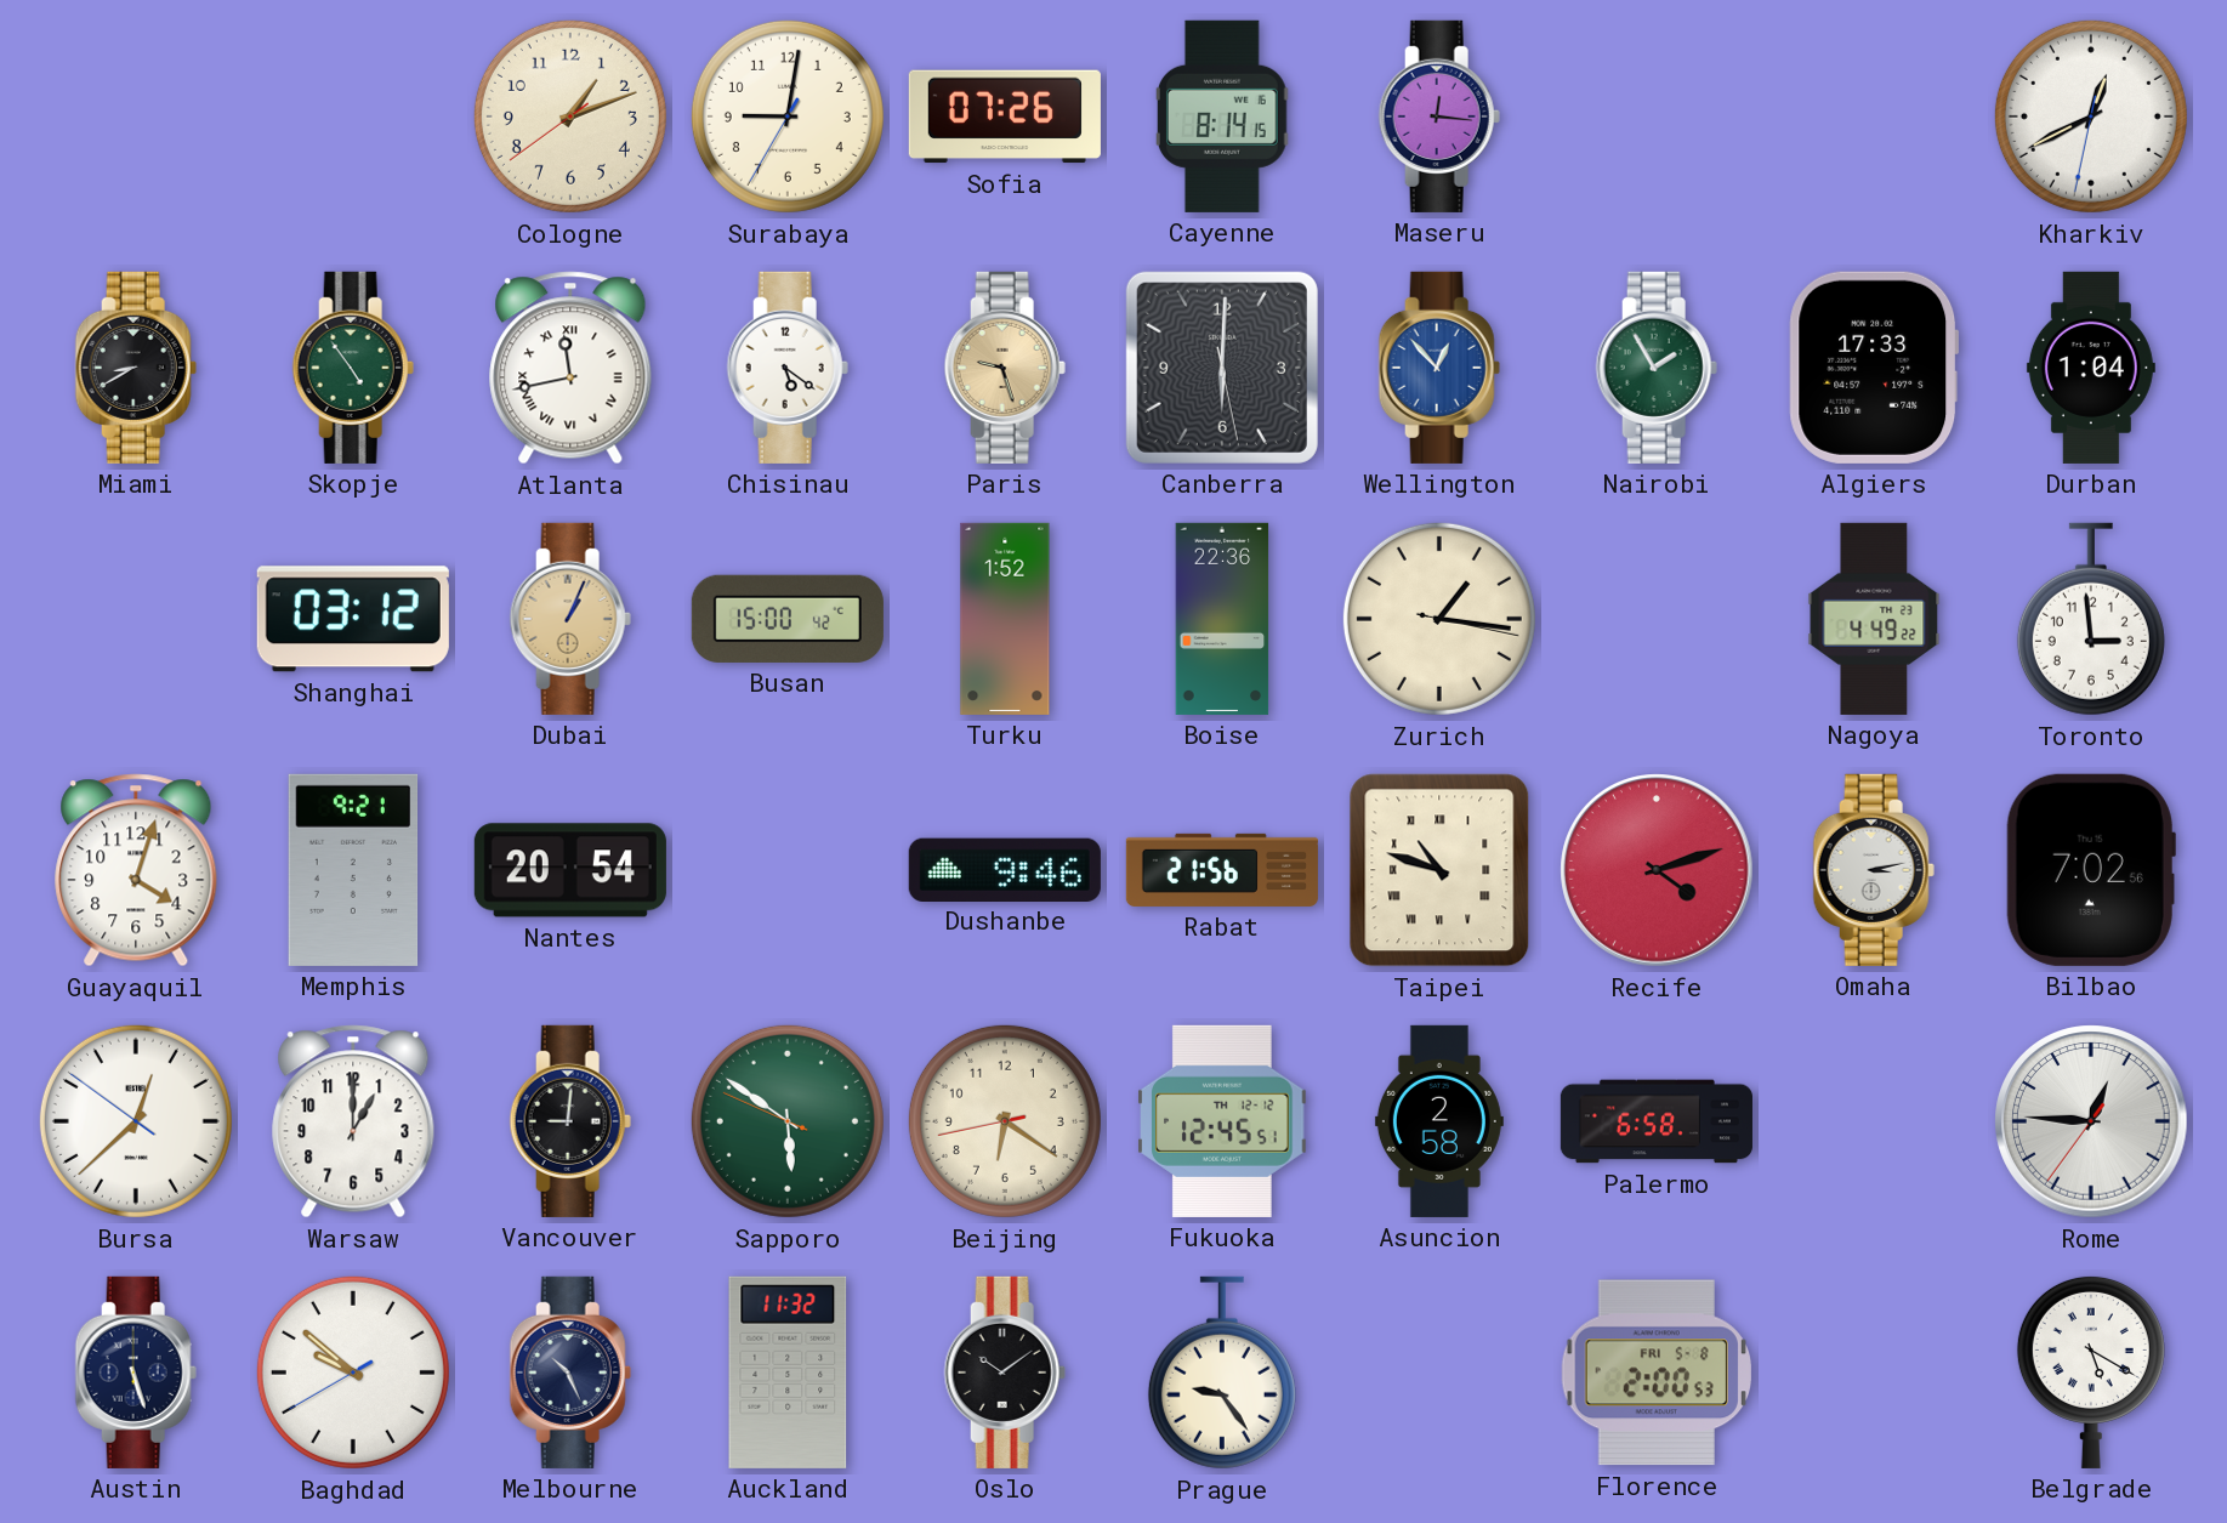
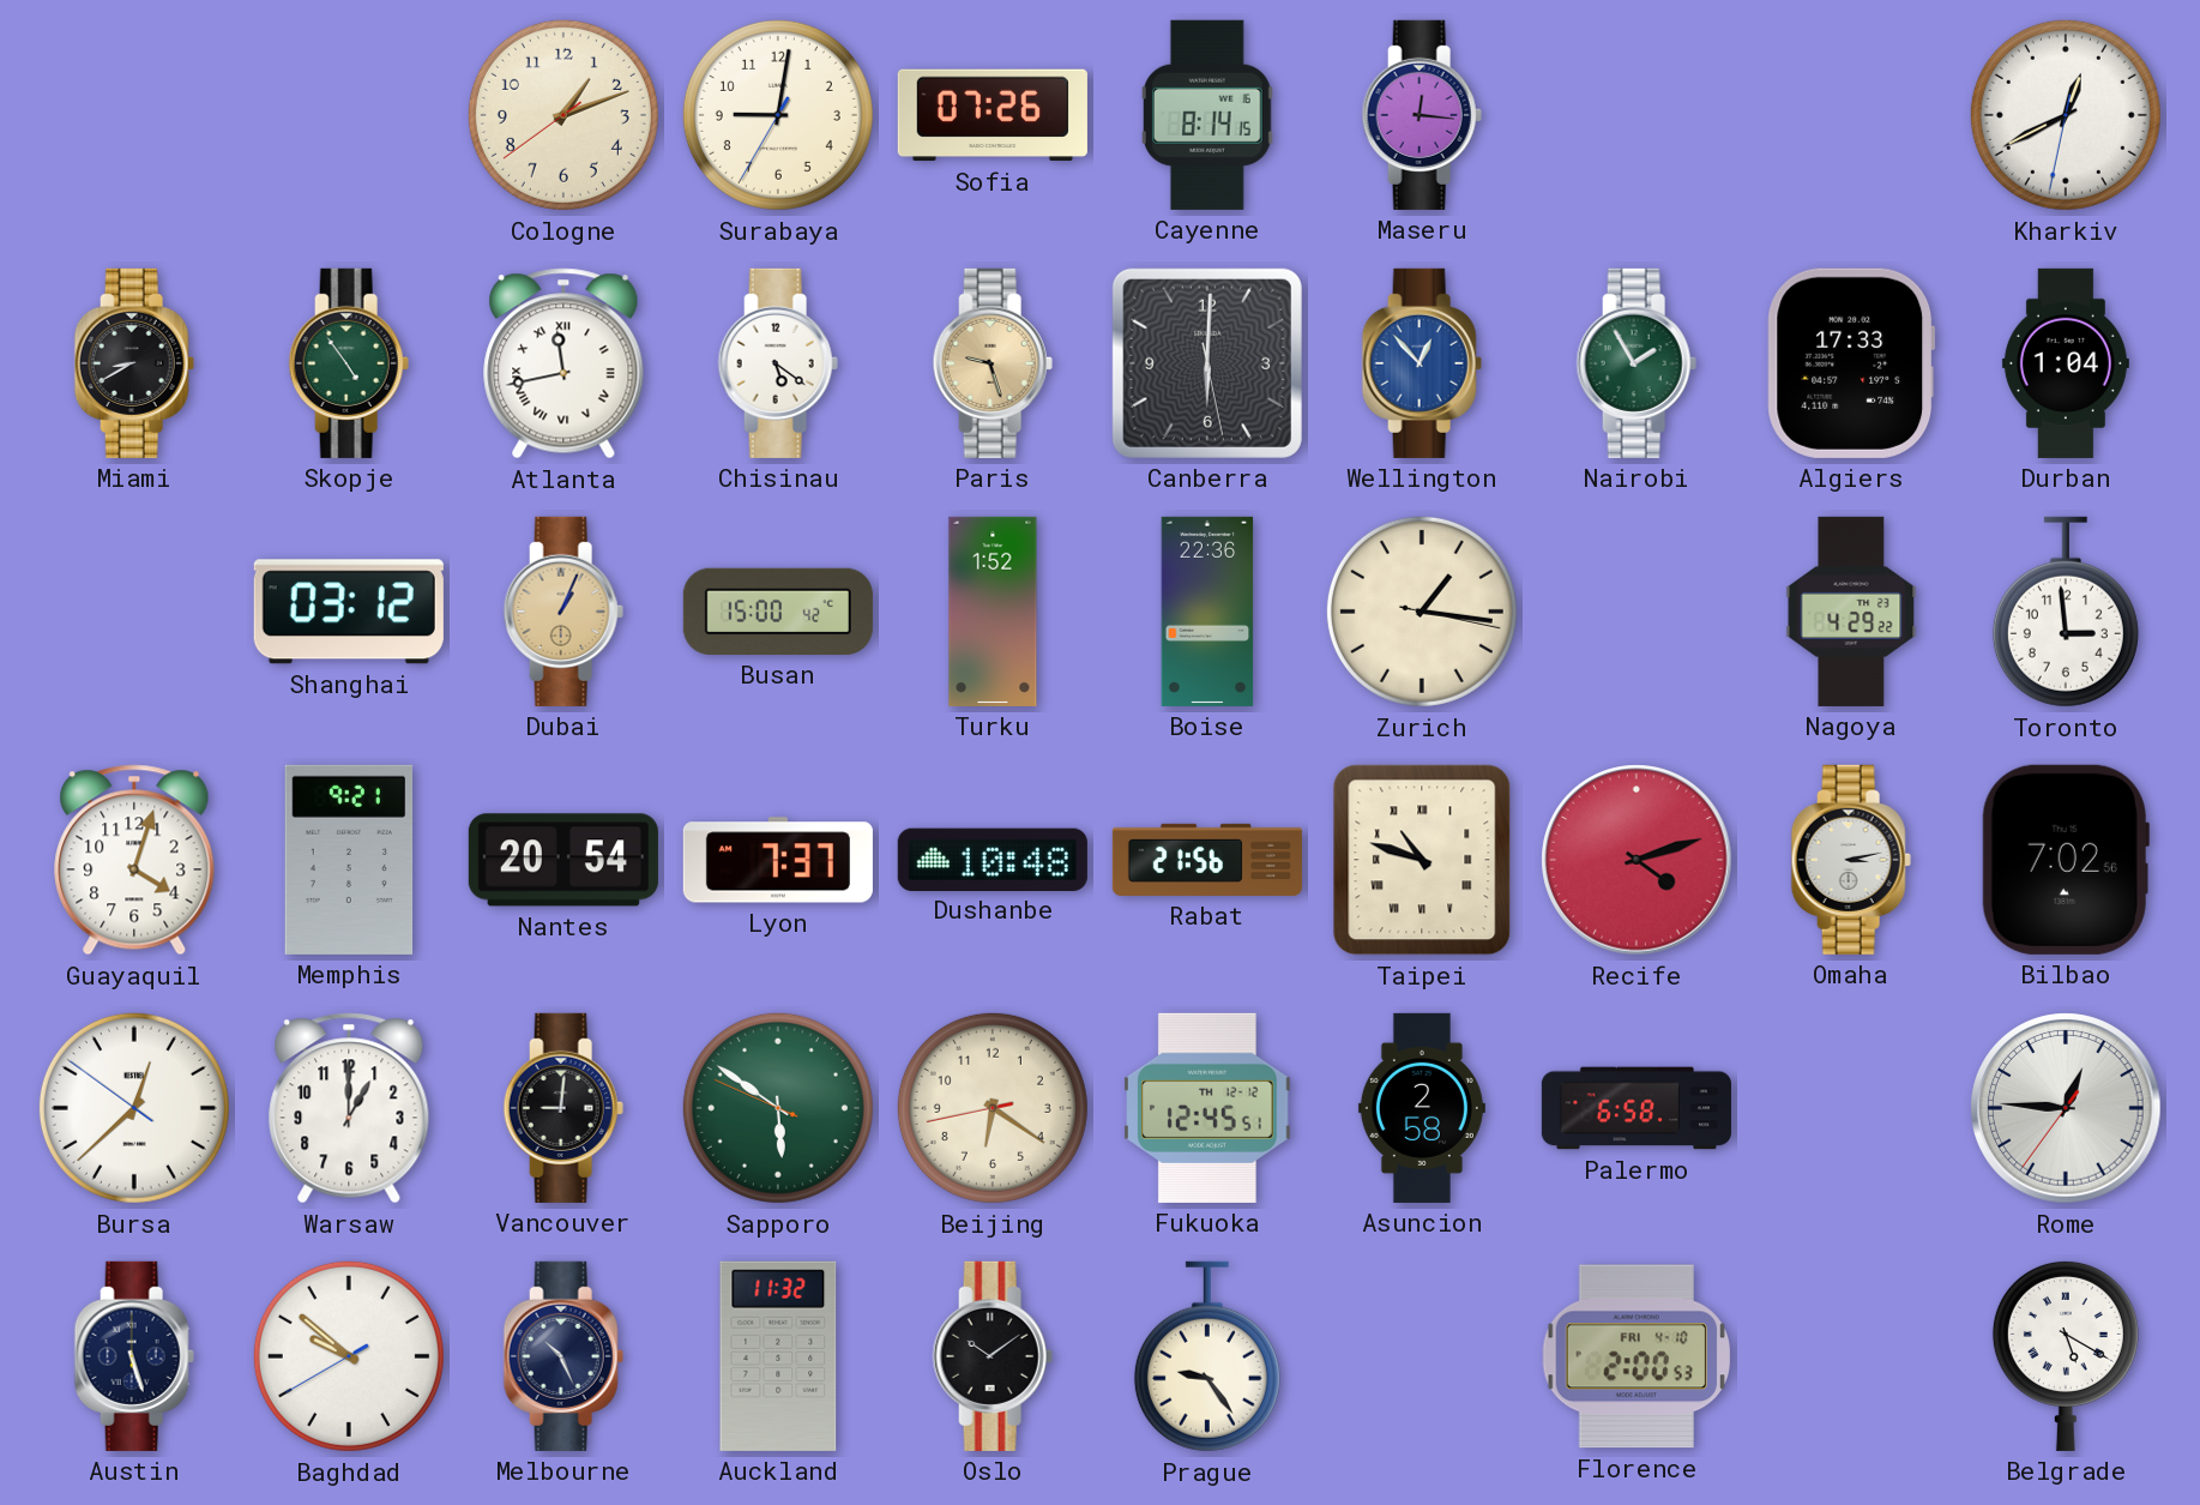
Nagoya: 4:49 -> 4:29 (1851, 612)
Lyon: none -> 7:37 (778, 860)
Dushanbe: 9:46 -> 10:48 (993, 859)
Florence date: FRI 5-8 -> FRI 4-10 (1637, 1356)
